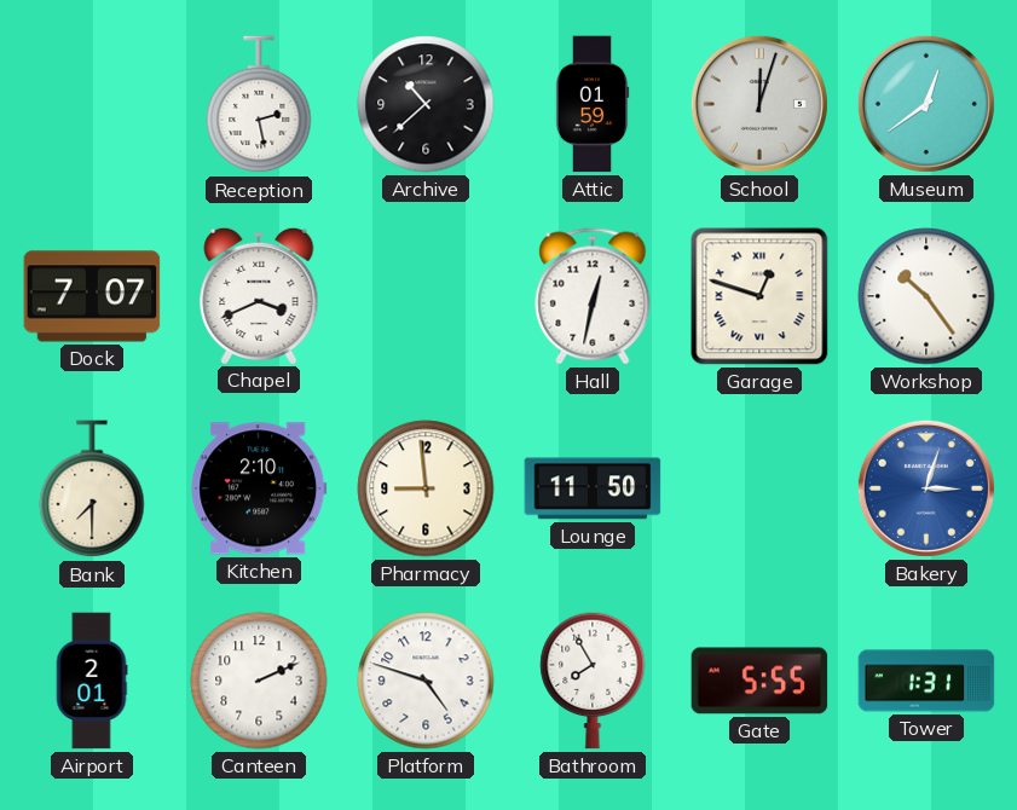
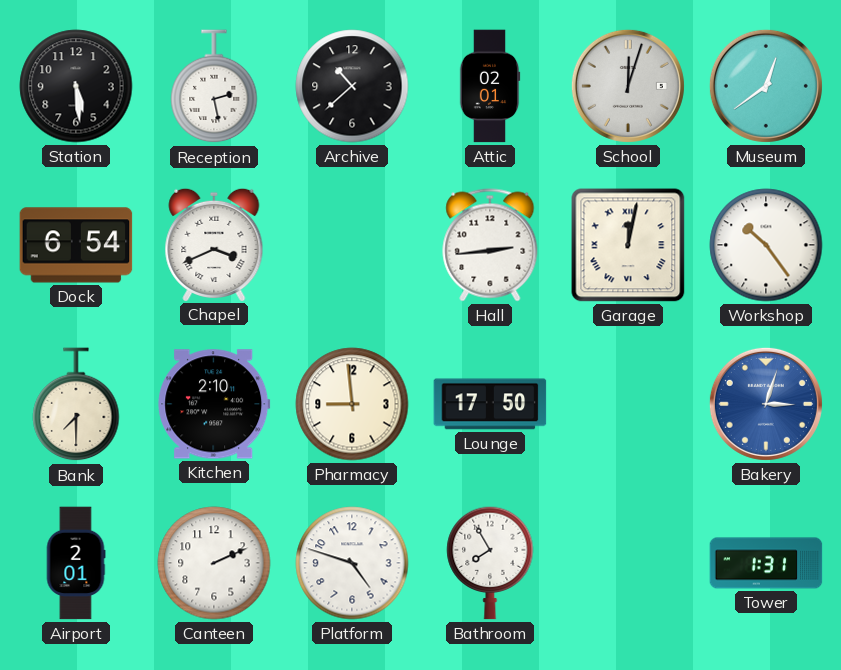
Station: none -> 5:29 (76, 86)
Attic: 01:59 -> 02:01 (490, 86)
Dock: 7:07 -> 6:54 (76, 245)
Hall: 12:32 -> 2:44 (490, 245)
Garage: 12:48 -> 12:02 (628, 245)
Lounge: 11:50 -> 17:50 (490, 404)
Gate: 5:55 -> none (759, 681)
